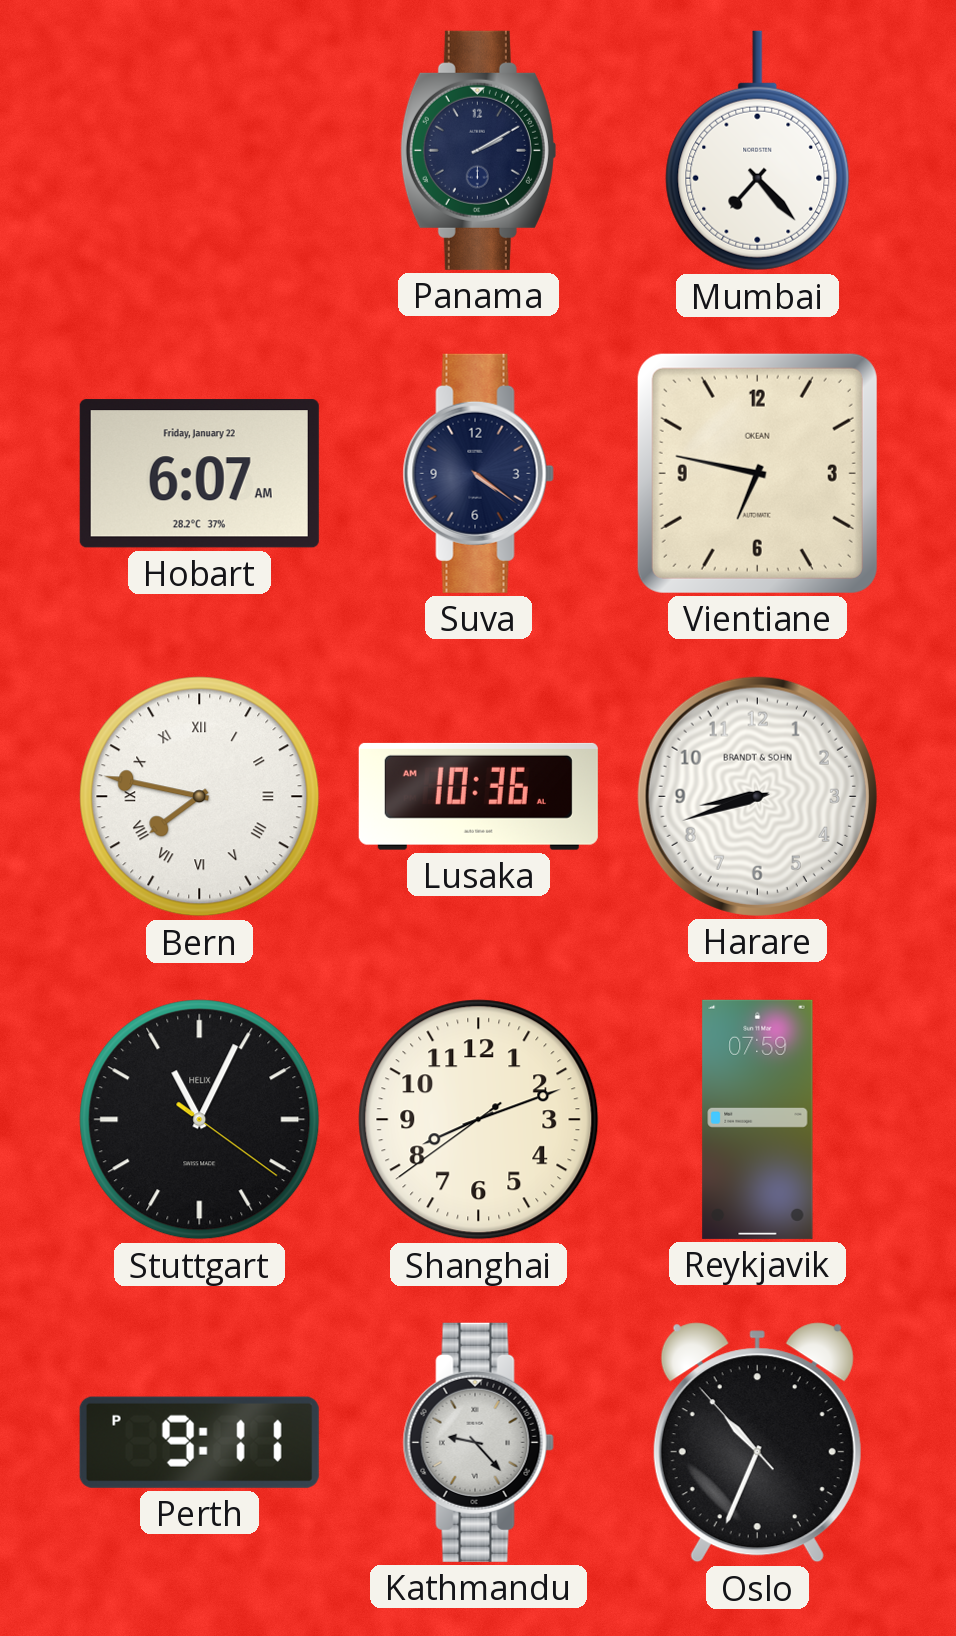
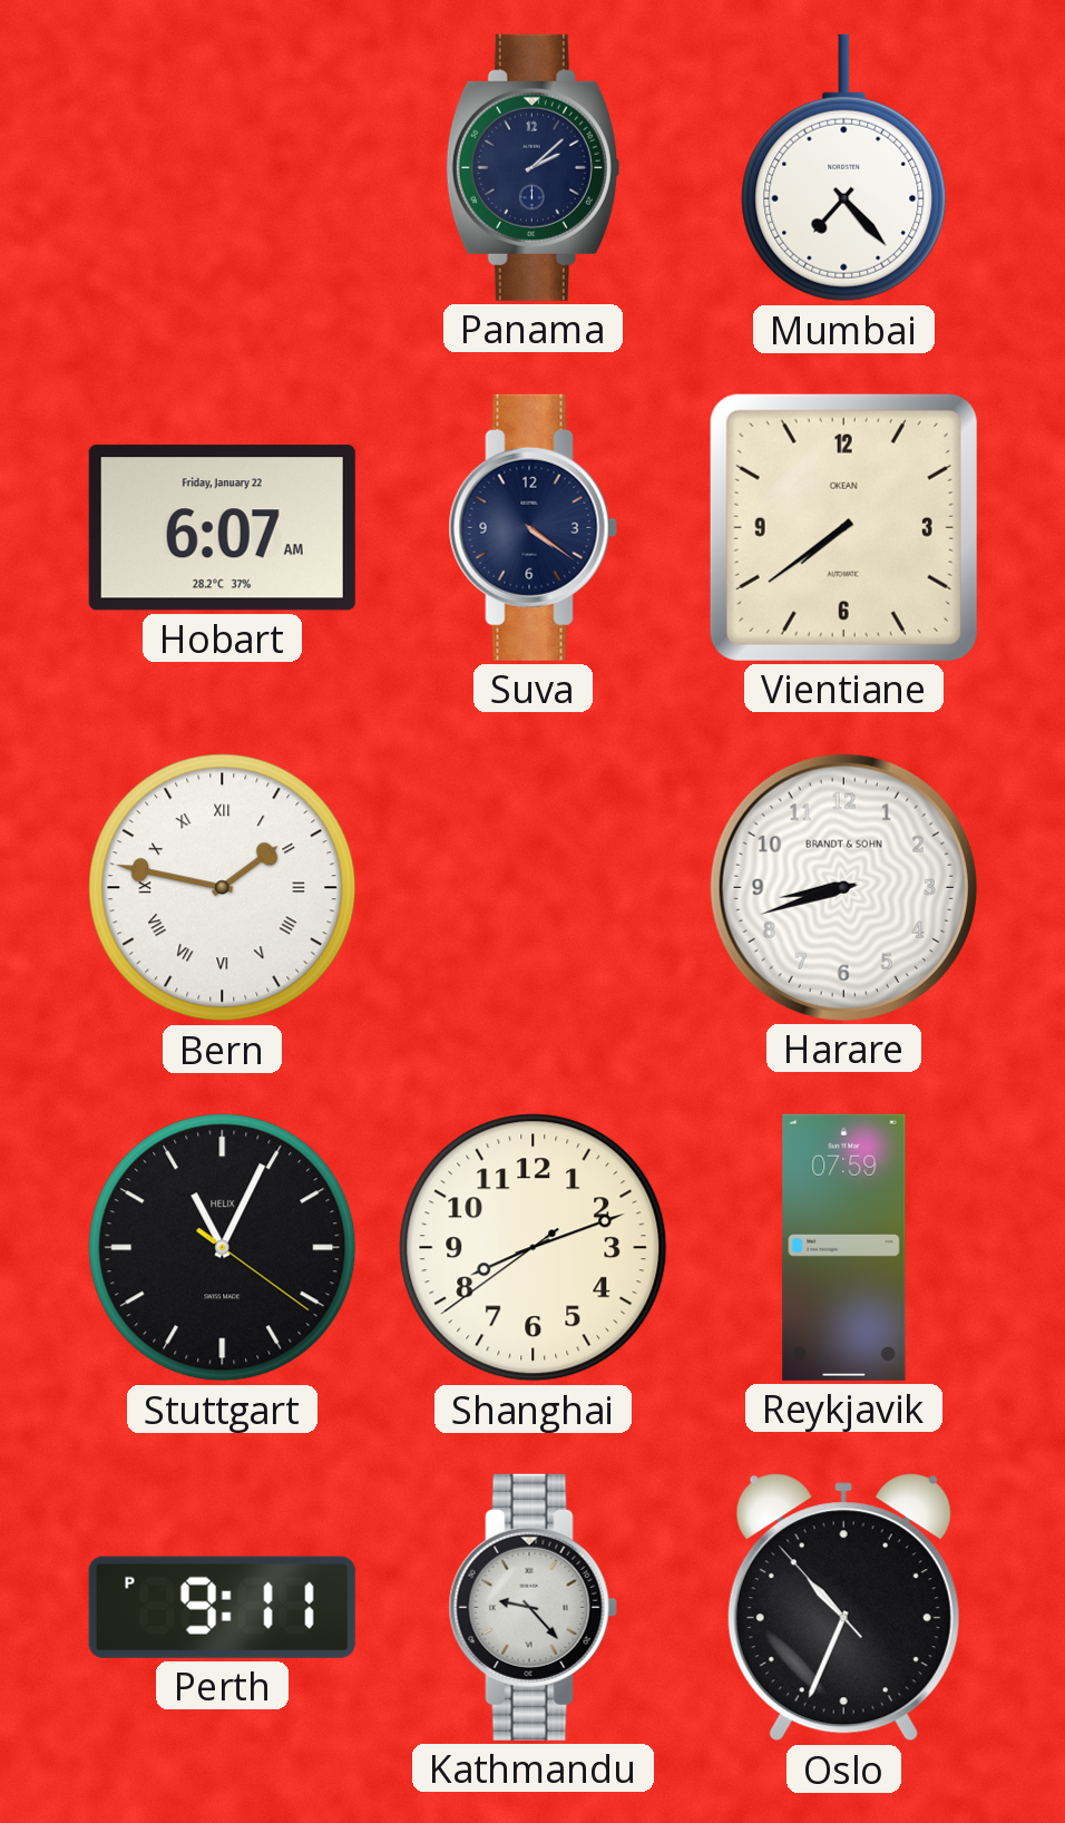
Panama: 2:10 -> 2:08 (532, 167)
Vientiane: 6:47 -> 7:39 (843, 527)
Bern: 7:47 -> 1:47 (223, 888)
Lusaka: 10:36 -> none (478, 796)
